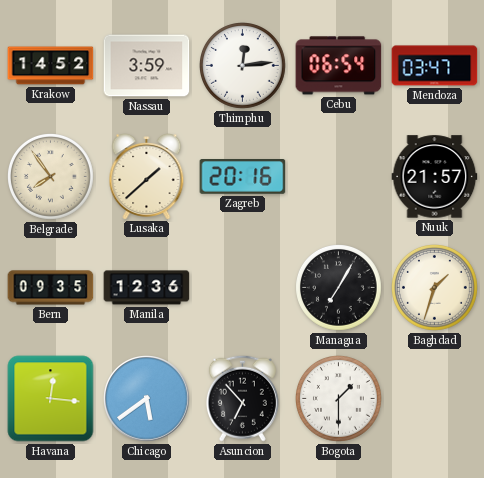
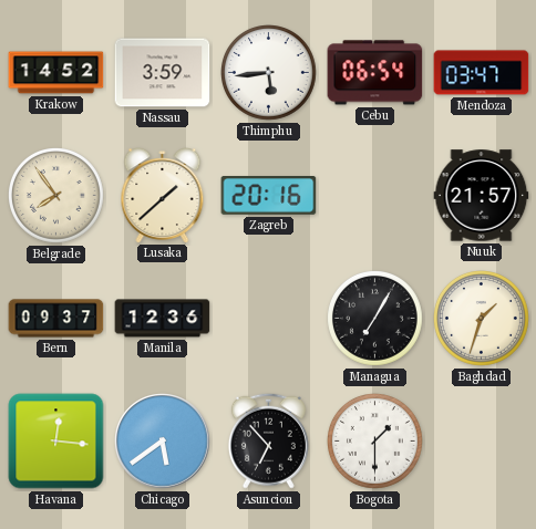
Thimphu: 12:14 -> 5:44 (269, 73)
Bern: 09:35 -> 09:37 (56, 319)
